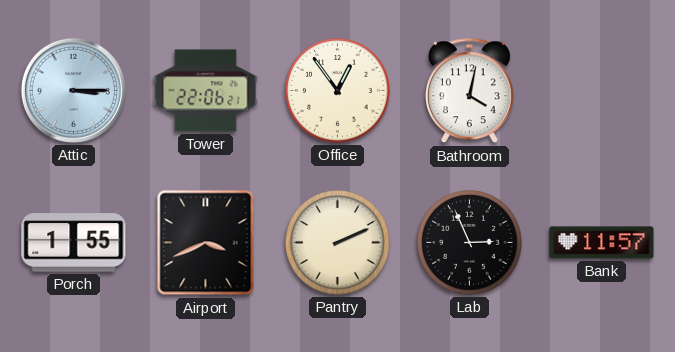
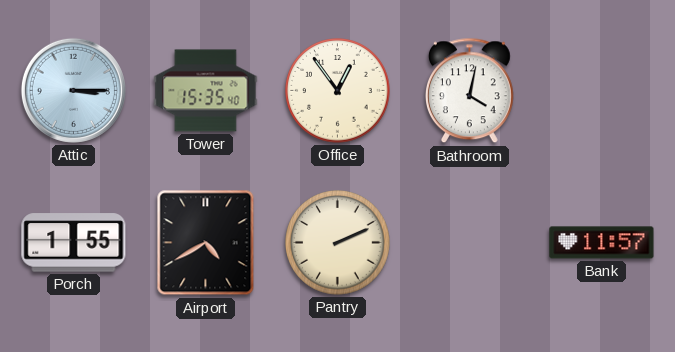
Tower: 22:06 -> 15:35 (206, 91)
Airport: 3:41 -> 4:40 (206, 243)
Lab: 2:56 -> none (470, 243)
